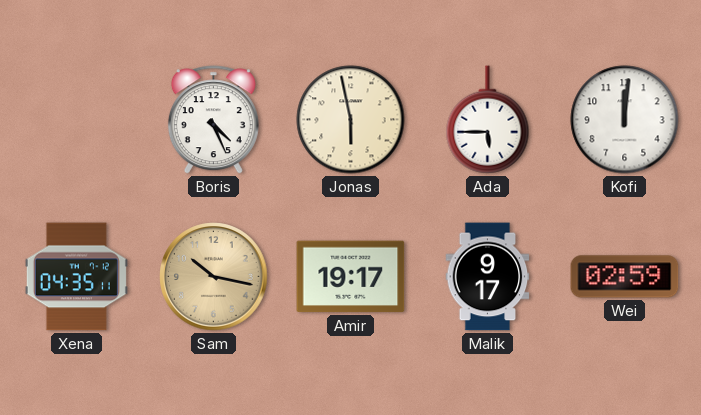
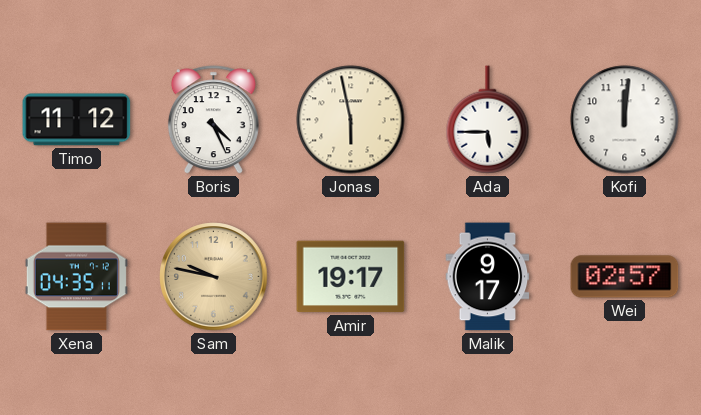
Timo: none -> 11:12 (77, 120)
Sam: 10:17 -> 9:47 (214, 277)
Wei: 02:59 -> 02:57 (625, 277)
